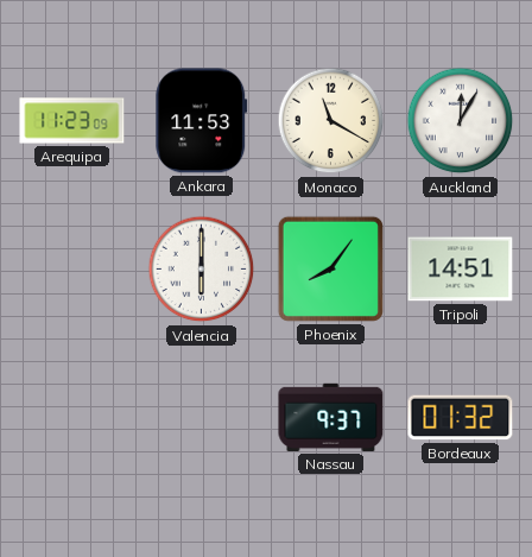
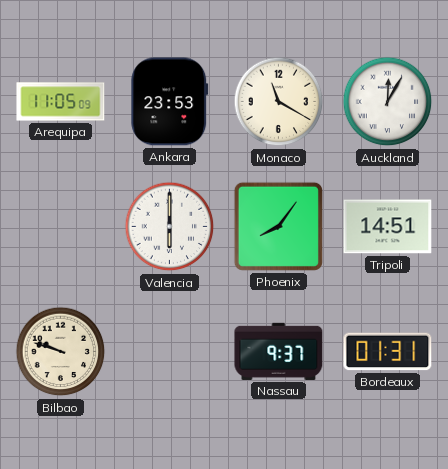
Arequipa: 11:23 -> 11:05 (61, 102)
Ankara: 11:53 -> 23:53 (170, 102)
Bilbao: none -> 9:48 (61, 352)
Bordeaux: 01:32 -> 01:31 (388, 352)
